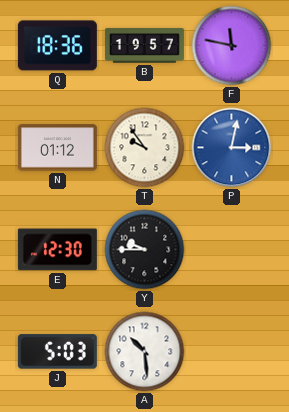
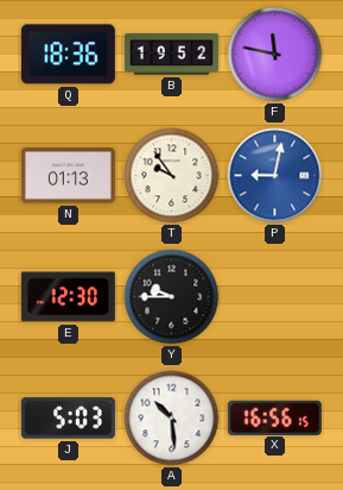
B: 19:57 -> 19:52 (171, 55)
N: 01:12 -> 01:13 (68, 176)
P: 3:02 -> 9:02 (275, 176)
X: none -> 16:56 (274, 417)
